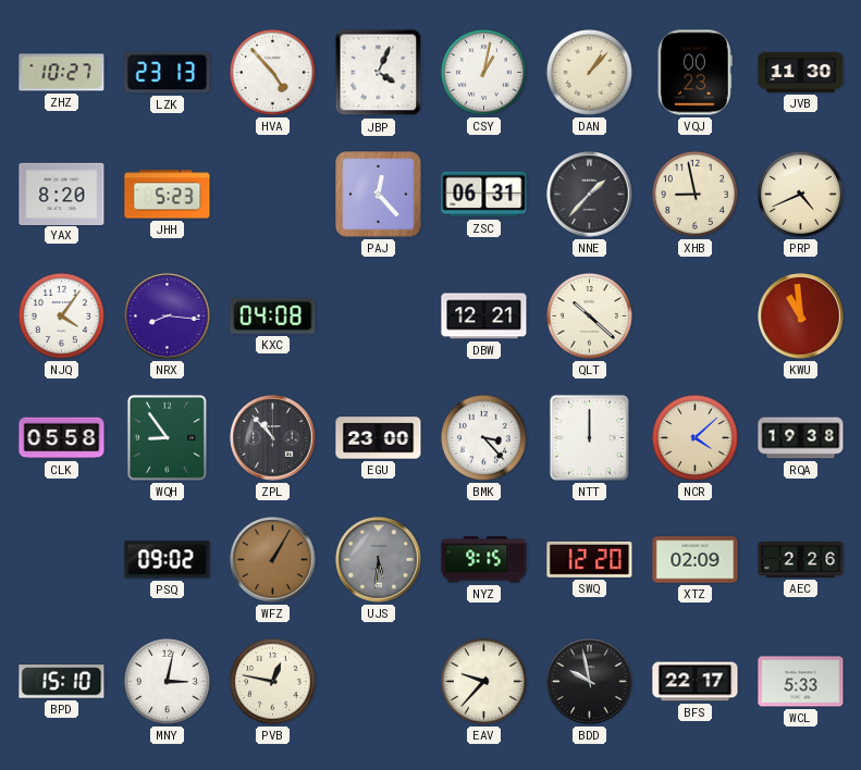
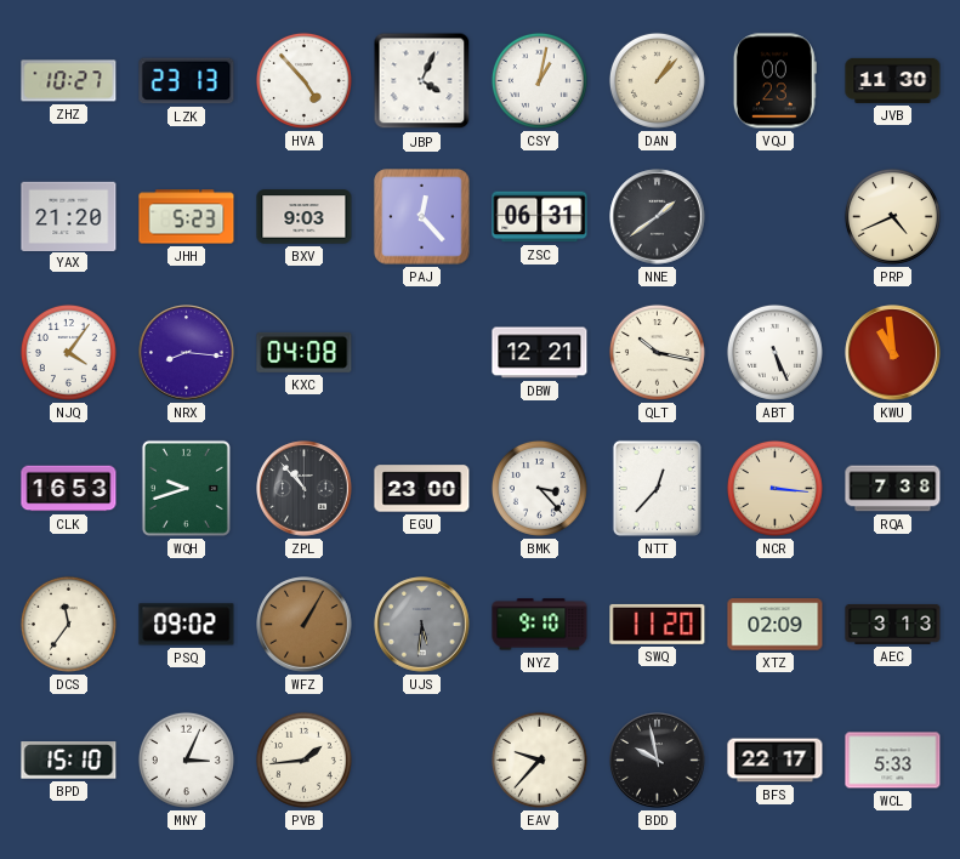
YAX: 8:20 -> 21:20 (69, 216)
BXV: none -> 9:03 (305, 217)
NNE: 1:37 -> 1:39 (658, 217)
XHB: 8:58 -> none (694, 194)
QLT: 10:22 -> 10:17 (657, 352)
ABT: none -> 5:26 (774, 352)
CLK: 05:58 -> 16:53 (69, 489)
WQH: 8:54 -> 9:42 (186, 488)
NTT: 12:00 -> 12:37 (657, 488)
NCR: 4:08 -> 3:16 (774, 488)
RQA: 19:38 -> 7:38 (893, 489)
DCS: none -> 11:36 (68, 624)
NYZ: 9:15 -> 9:10 (540, 625)
SWQ: 12:20 -> 11:20 (658, 624)
AEC: 2:26 -> 3:13 (893, 625)
MNY: 3:02 -> 3:04 (186, 760)
PVB: 12:47 -> 1:44 (303, 760)
